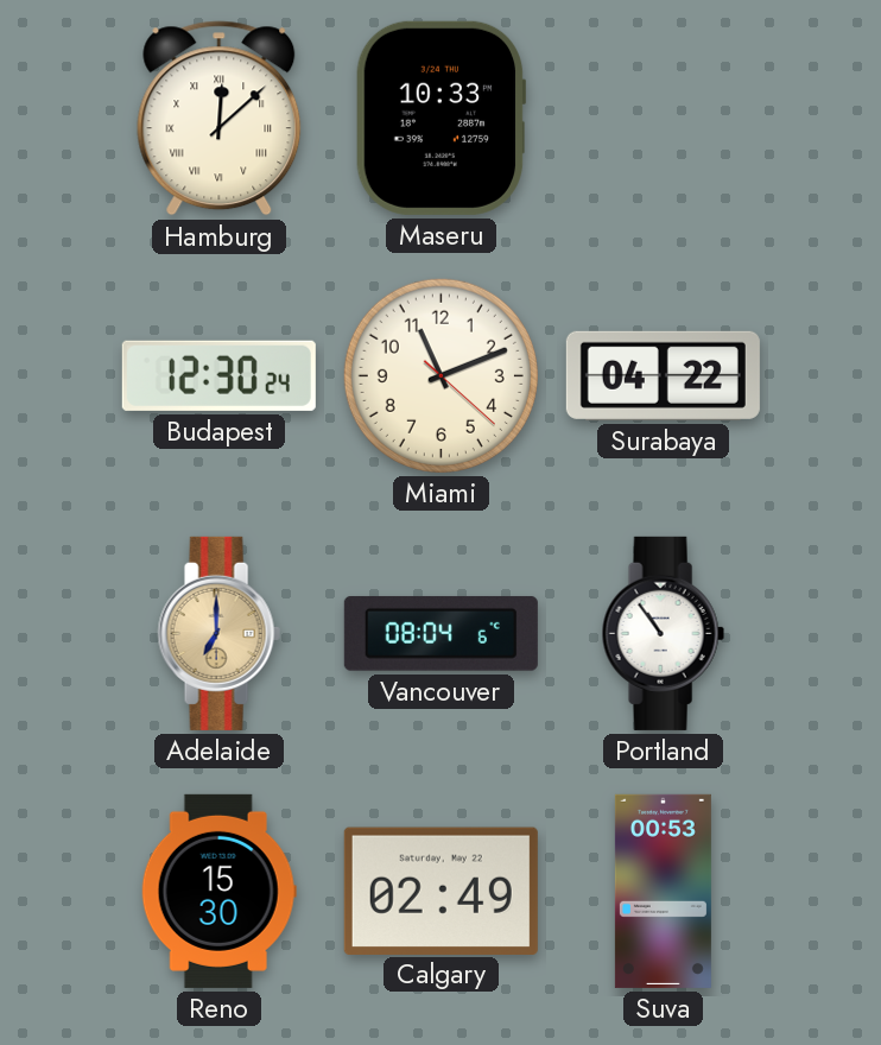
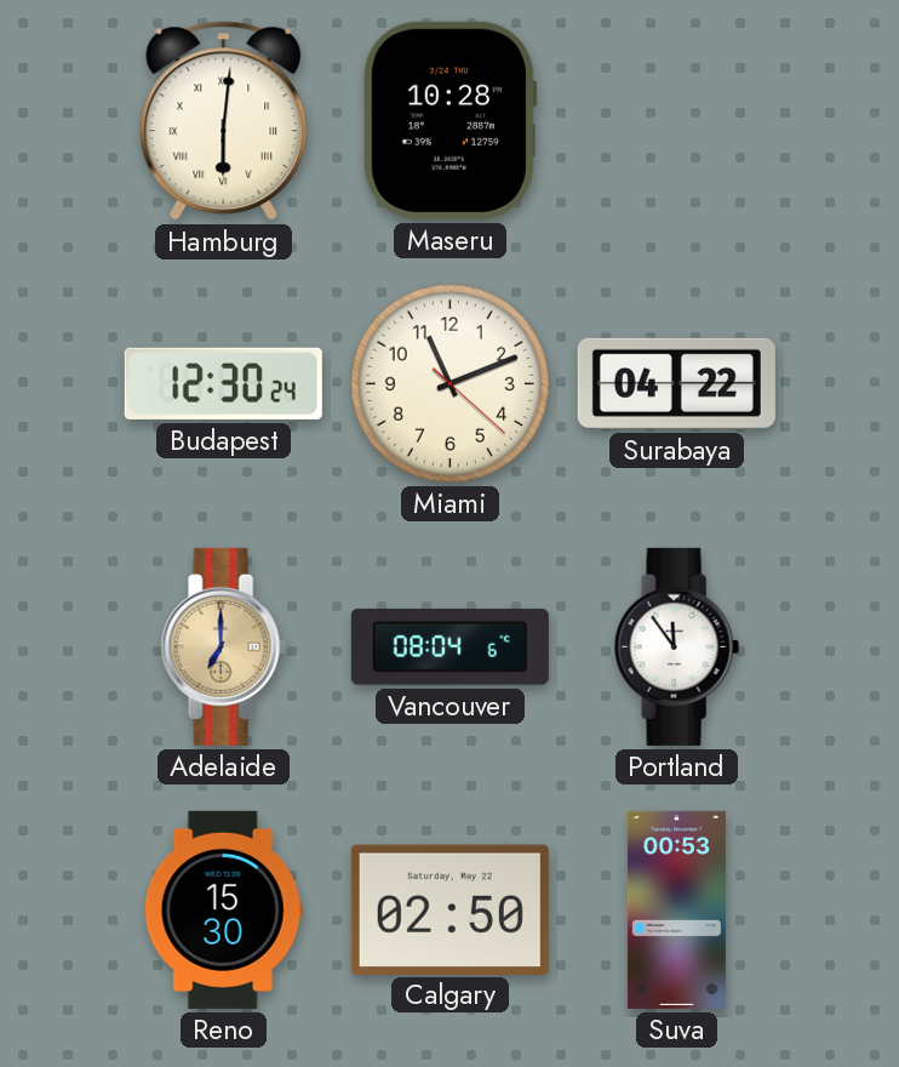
Hamburg: 12:08 -> 6:01 (224, 121)
Maseru: 10:33 -> 10:28 (449, 120)
Portland: 10:54 -> 11:54 (676, 646)
Calgary: 02:49 -> 02:50 (449, 909)
